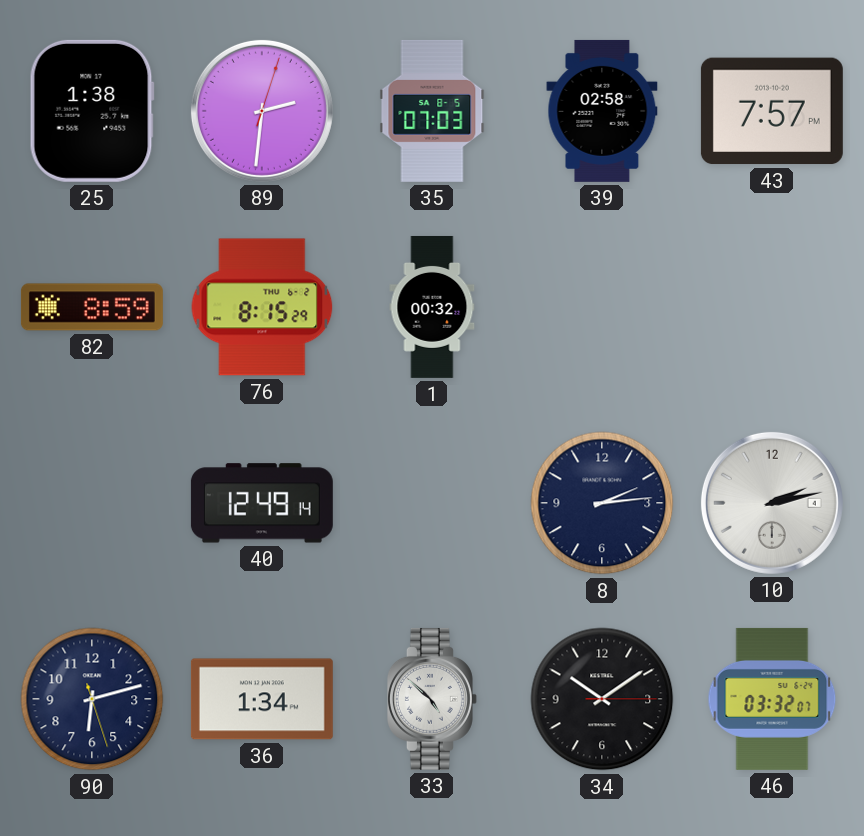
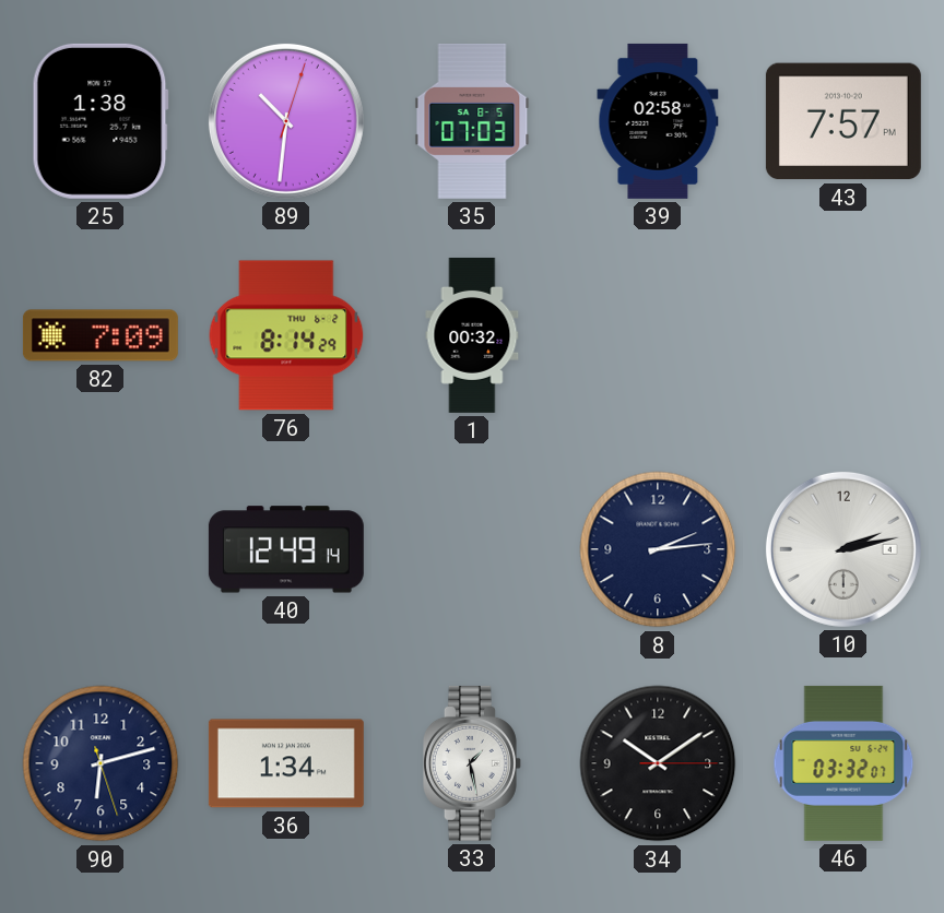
89: 2:31 -> 10:31 (286, 121)
82: 8:59 -> 7:09 (101, 335)
76: 8:15 -> 8:14 (286, 335)
33: 4:52 -> 1:28 (472, 763)
